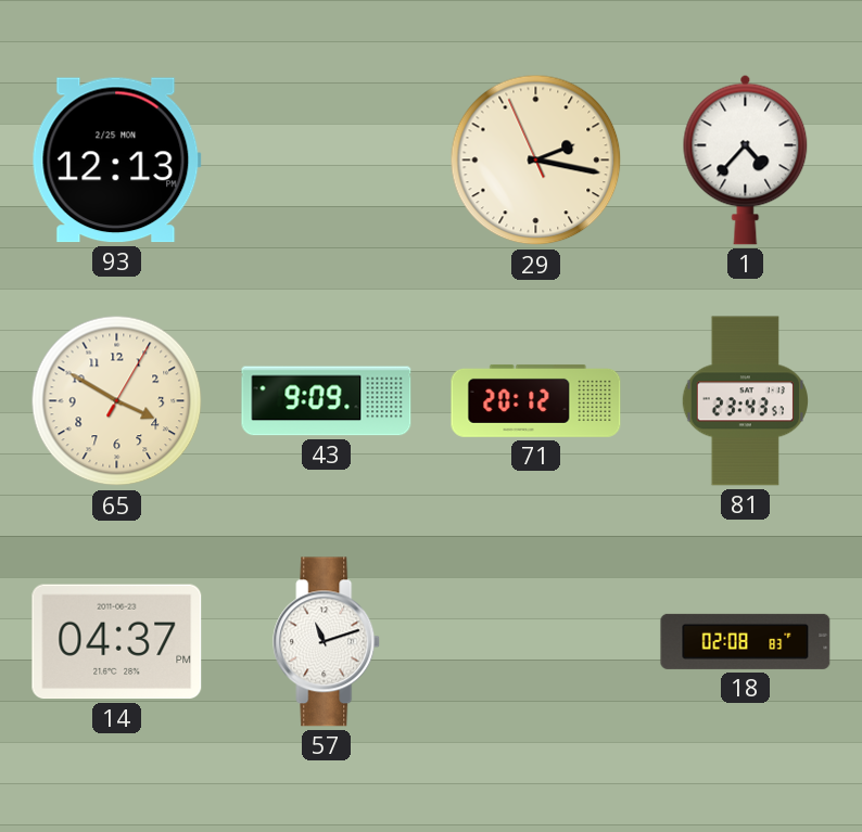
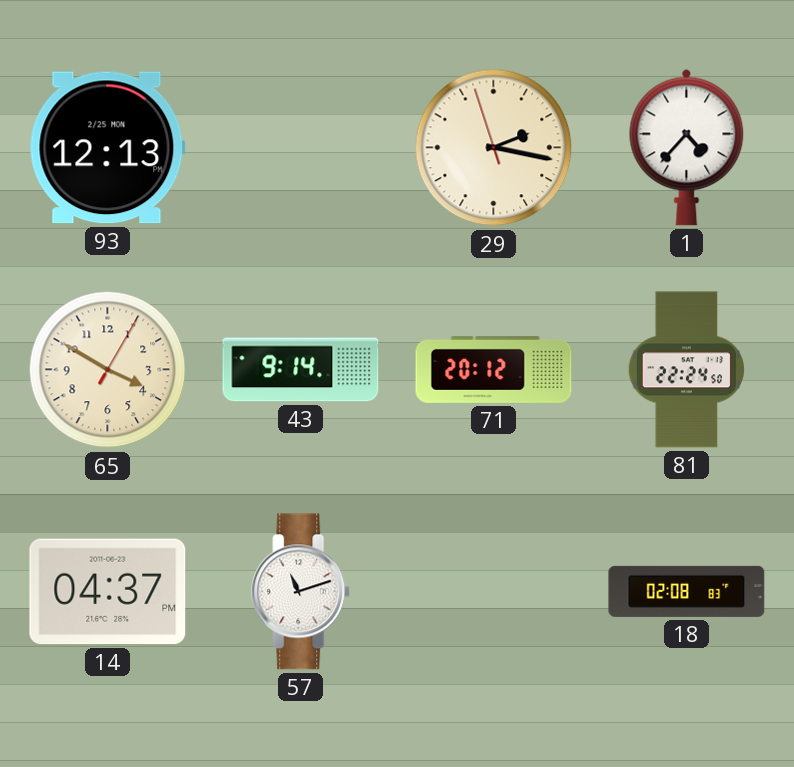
29: 2:16:56 -> 2:16:57 (494, 148)
43: 9:09 -> 9:14 (301, 370)
81: 23:43 -> 22:24 (686, 370)
